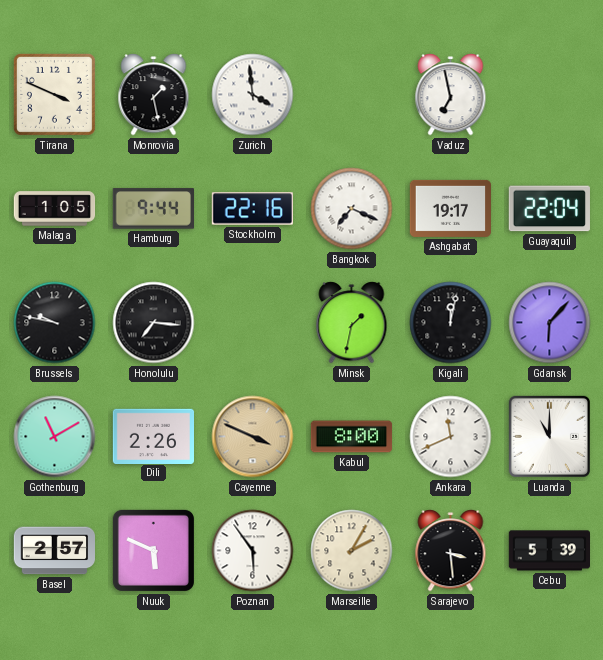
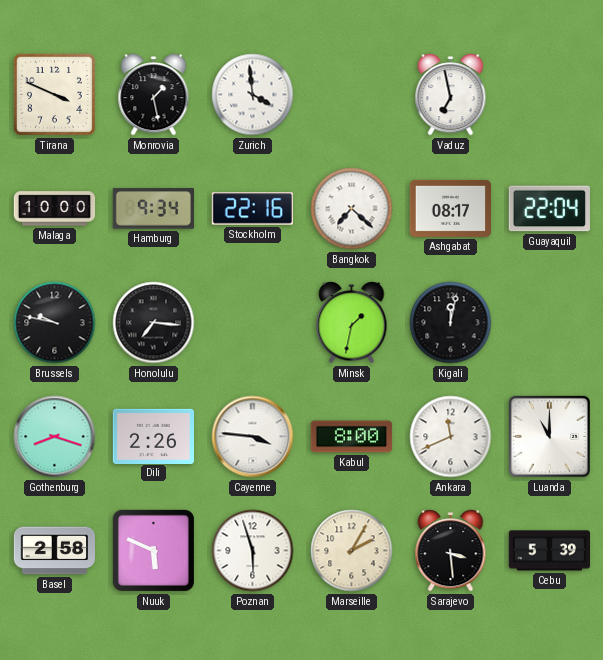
Malaga: 1:05 -> 10:00 (55, 209)
Hamburg: 9:44 -> 9:34 (153, 209)
Bangkok: 7:19 -> 7:22 (352, 209)
Ashgabat: 19:17 -> 08:17 (451, 208)
Gdansk: 6:07 -> none (550, 323)
Gothenburg: 11:10 -> 8:18 (55, 437)
Cayenne: 3:49 -> 3:46 (253, 437)
Cayenne dial: champagne -> white (253, 437)
Basel: 2:57 -> 2:58 (55, 551)
Poznan: 5:54 -> 5:57 (253, 551)
